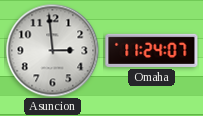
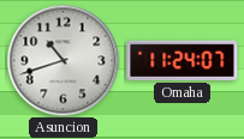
Asuncion: 2:59 -> 10:42 (63, 60)
